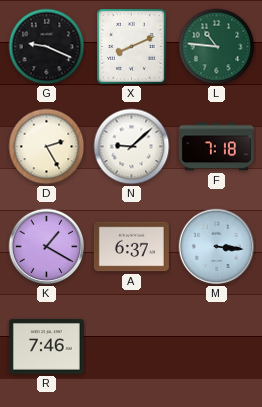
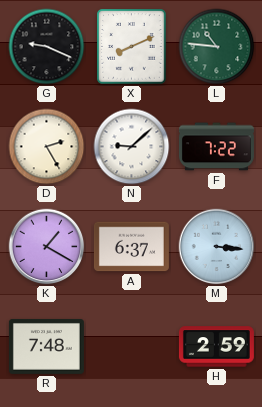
F: 7:18 -> 7:22 (216, 147)
R: 7:46 -> 7:48 (46, 346)
H: none -> 2:59 (216, 347)
